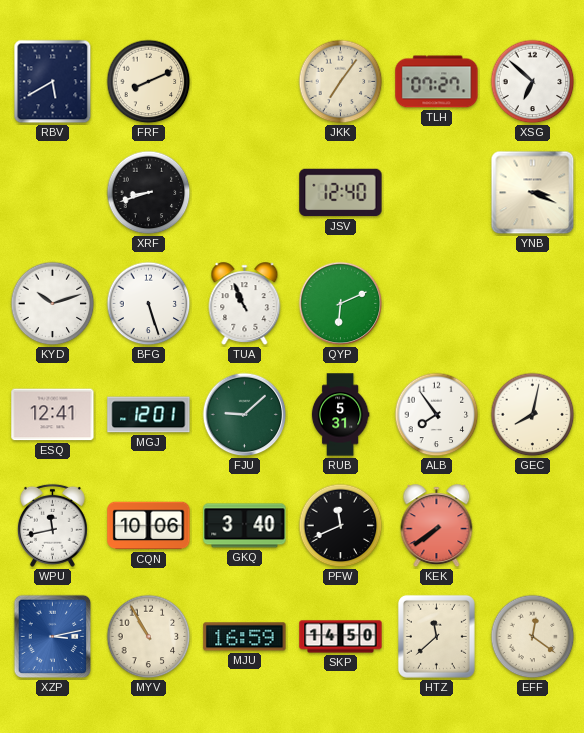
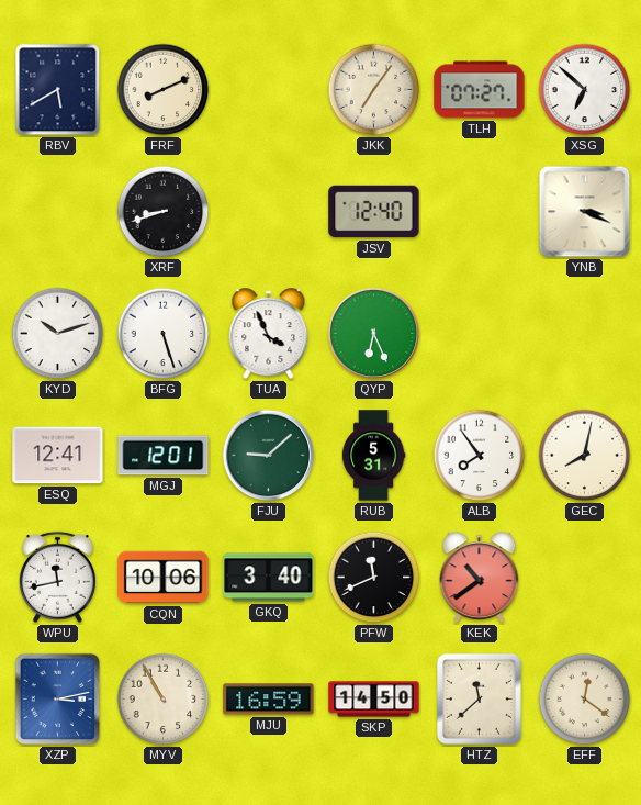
TUA: 10:56 -> 3:56 (269, 334)
QYP: 6:11 -> 6:26 (374, 334)
KEK: 7:39 -> 10:39 (480, 578)
